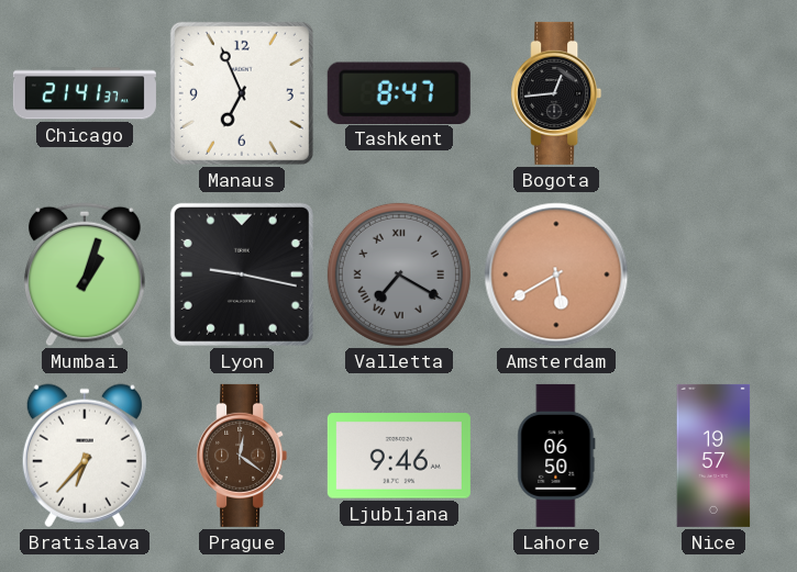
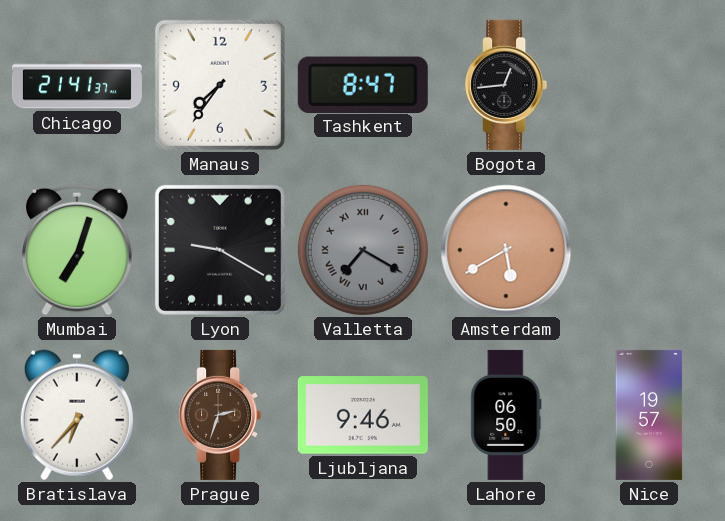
Manaus: 6:56 -> 7:36 (220, 85)
Mumbai: 1:03 -> 7:03 (78, 250)
Lyon: 9:17 -> 9:20 (220, 250)
Prague: 12:21 -> 2:33 (220, 415)
